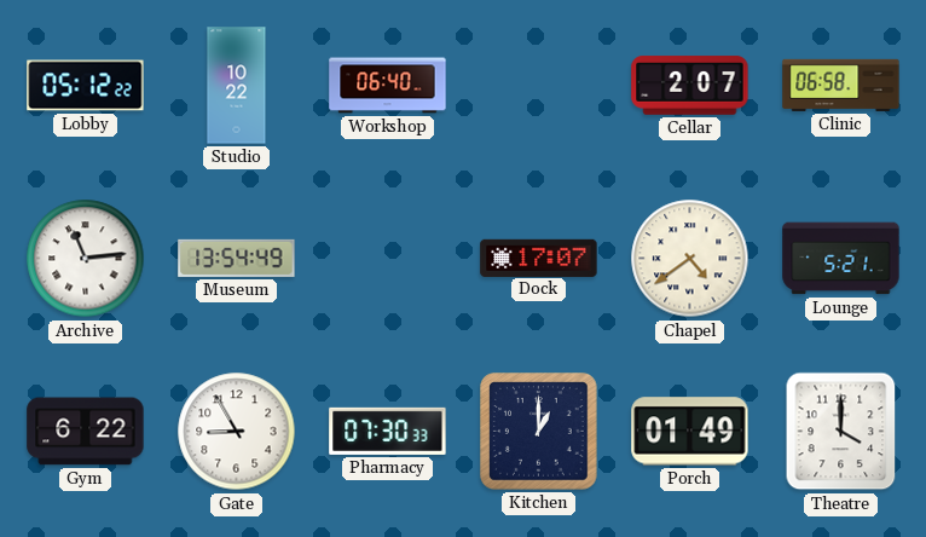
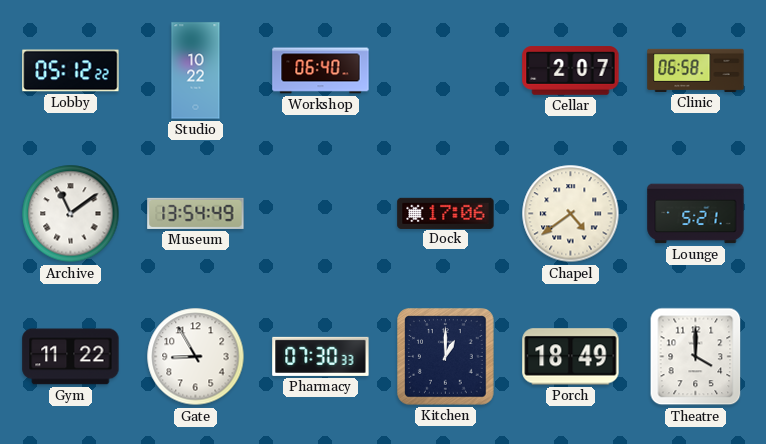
Archive: 11:14 -> 11:09 (71, 214)
Dock: 17:07 -> 17:06 (446, 213)
Gym: 6:22 -> 11:22 (71, 357)
Porch: 01:49 -> 18:49 (571, 357)
